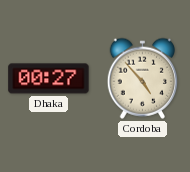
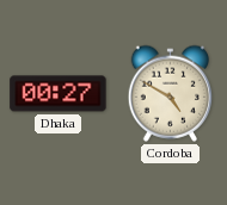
Cordoba: 4:53 -> 4:50 (171, 93)
